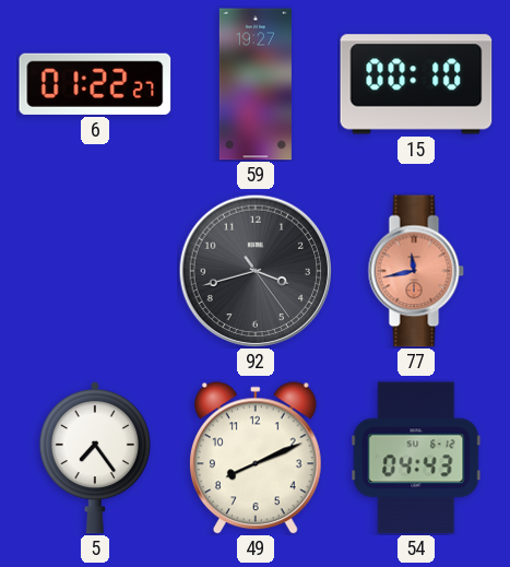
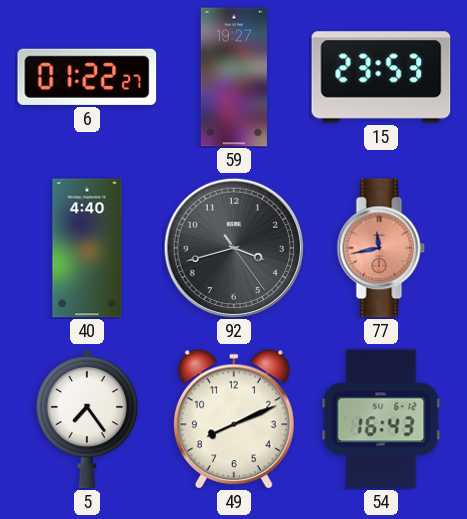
15: 00:10 -> 23:53 (381, 77)
40: none -> 4:40 (87, 248)
54: 04:43 -> 16:43 (381, 419)
